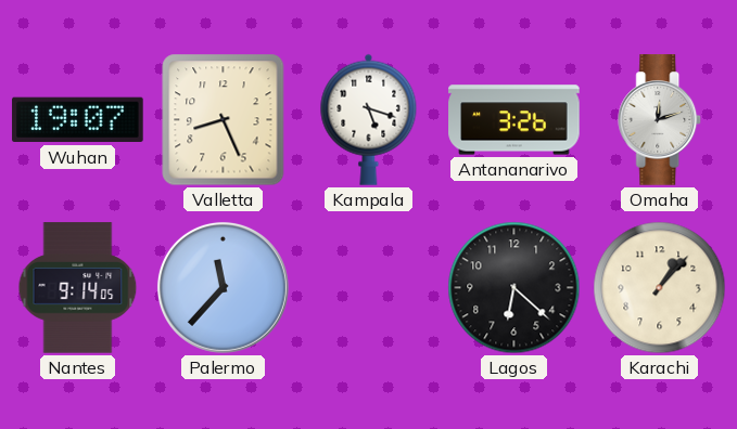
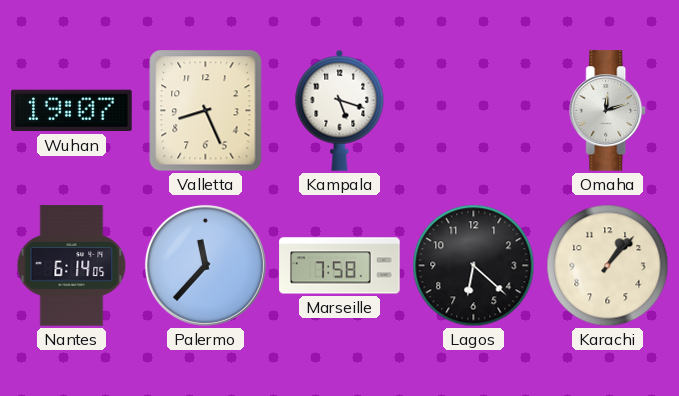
Antananarivo: 3:26 -> none (514, 120)
Nantes: 9:14 -> 6:14 (72, 266)
Marseille: none -> 7:58 (340, 266)
